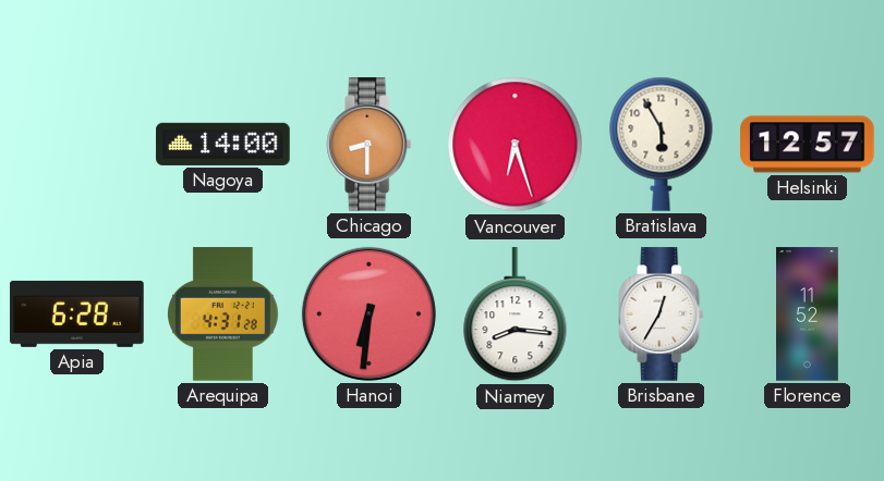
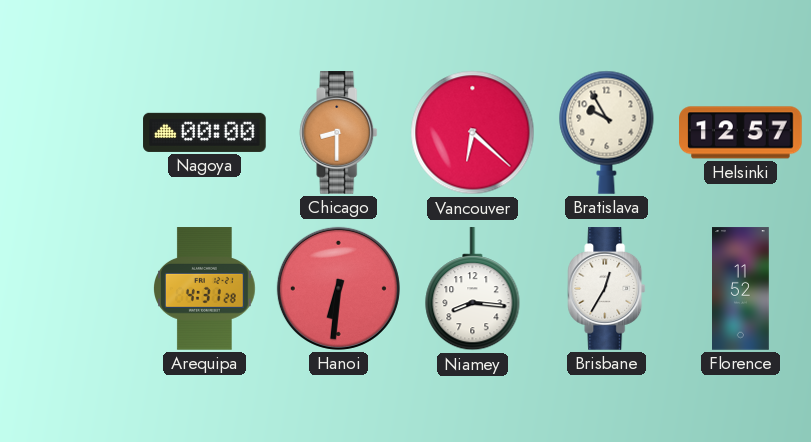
Nagoya: 14:00 -> 00:00 (205, 132)
Vancouver: 6:27 -> 6:22 (473, 133)
Bratislava: 5:55 -> 9:55 (607, 132)
Apia: 6:28 -> none (77, 313)
